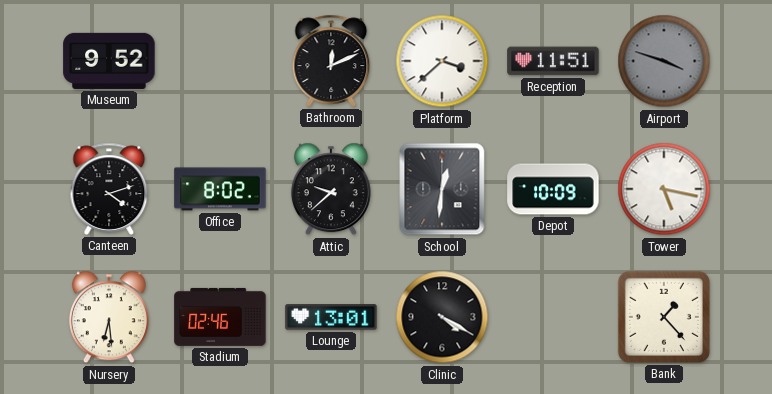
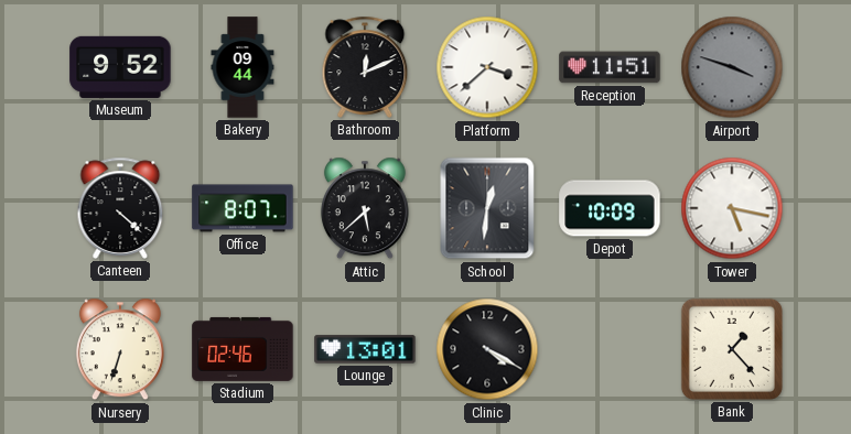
Bakery: none -> 09:44 (243, 67)
Canteen: 4:12 -> 4:22 (120, 208)
Office: 8:02 -> 8:07 (243, 208)
Attic: 9:38 -> 5:38 (365, 208)
Nursery: 6:29 -> 6:33 (120, 349)
